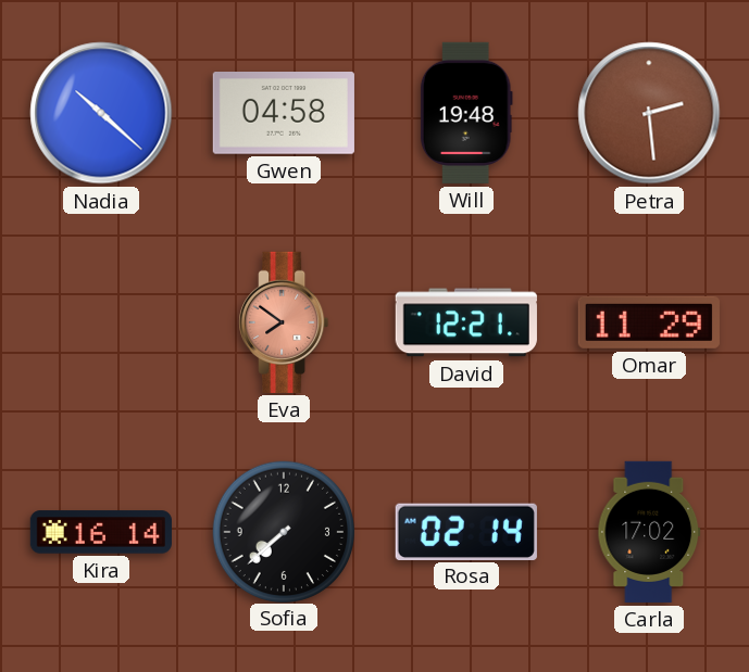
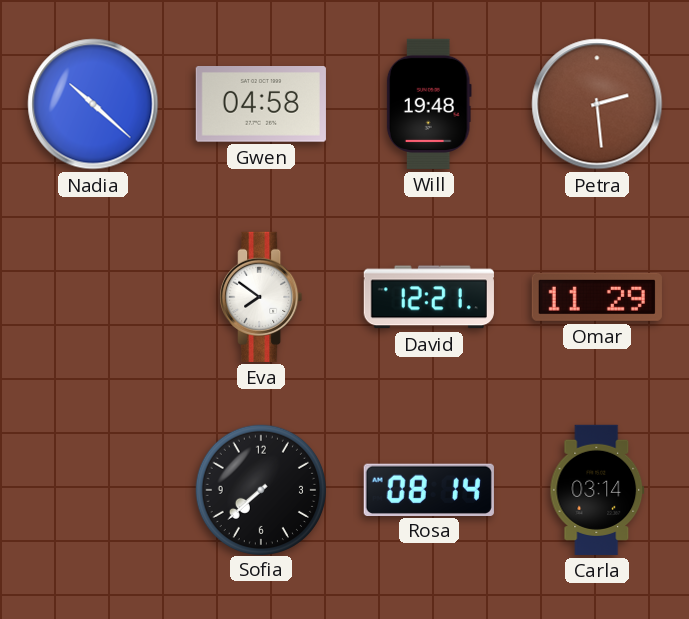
Eva dial: salmon -> white (261, 297)
Kira: 16:14 -> none (101, 532)
Rosa: 02:14 -> 08:14 (429, 489)
Carla: 17:02 -> 03:14 (597, 490)
